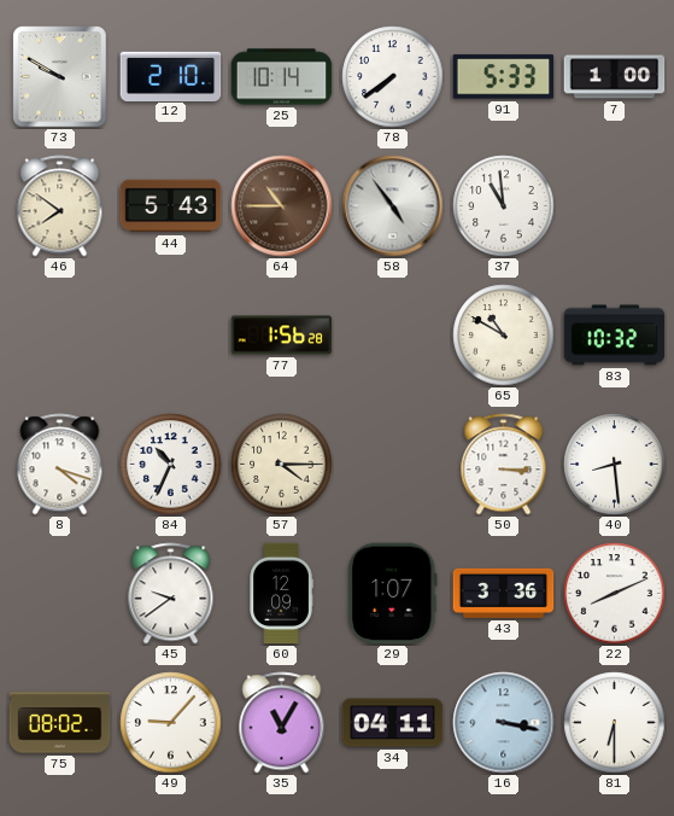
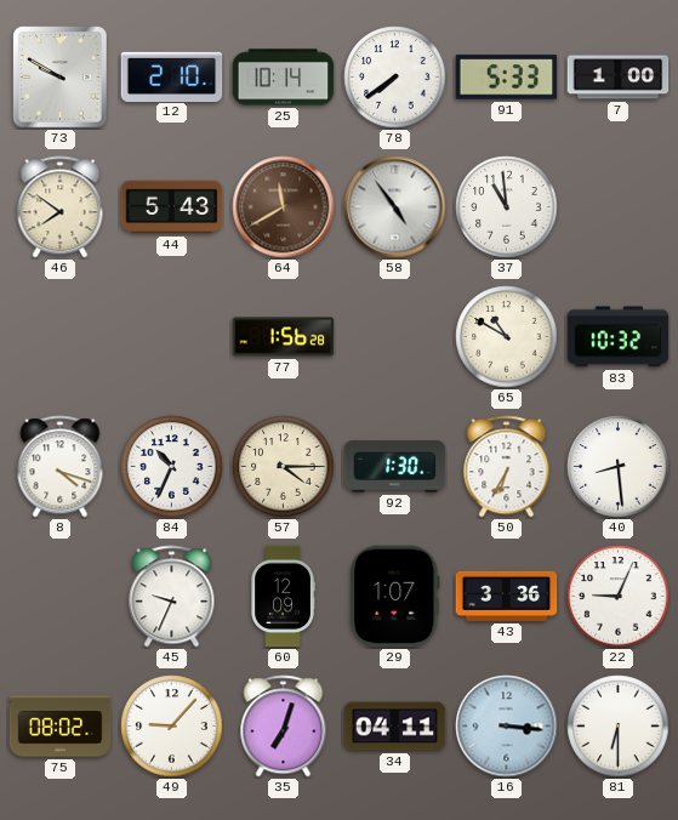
64: 10:45 -> 11:40 (284, 207)
92: none -> 1:30 (395, 467)
50: 3:15 -> 6:35 (507, 467)
45: 9:39 -> 9:34 (172, 597)
22: 8:11 -> 9:04 (619, 597)
35: 11:05 -> 7:03 (284, 727)
16: 3:17 -> 3:16 (507, 727)
